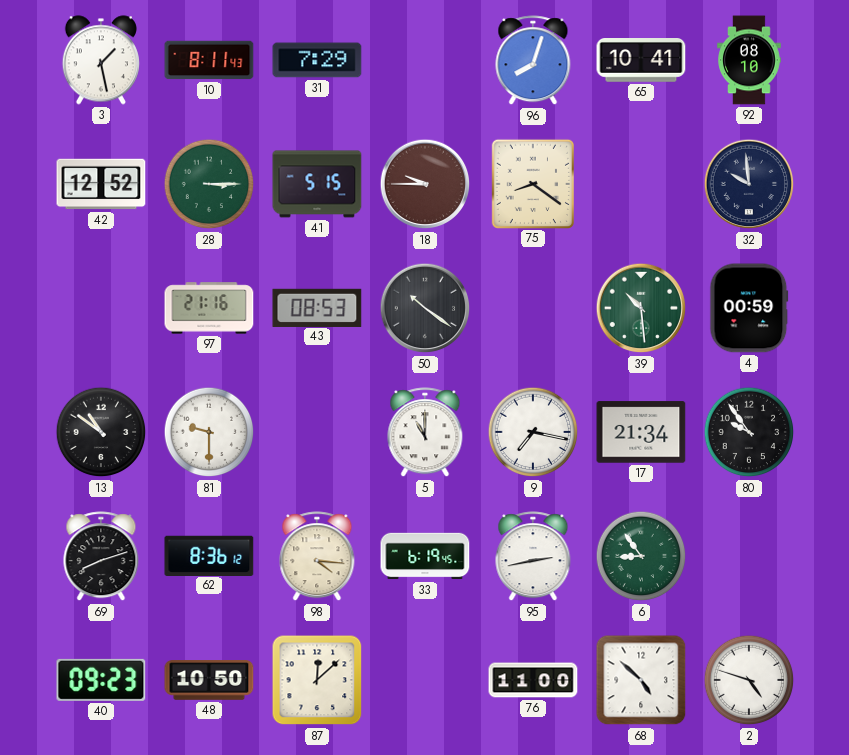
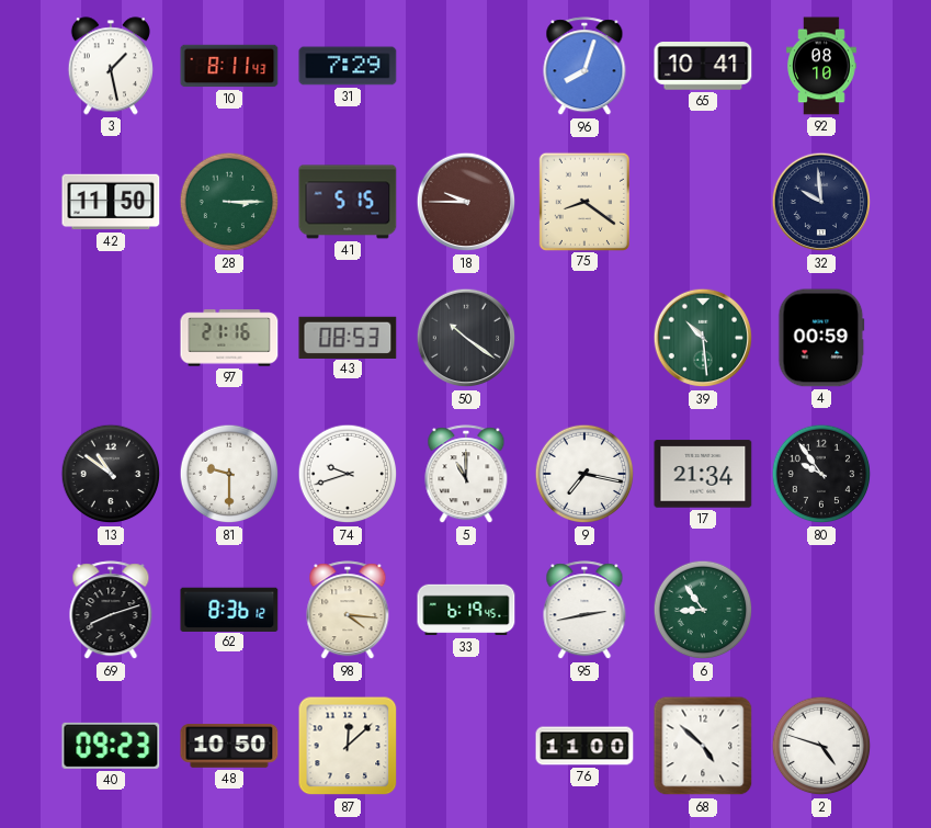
42: 12:52 -> 11:50 (111, 202)
74: none -> 9:42 (348, 474)
